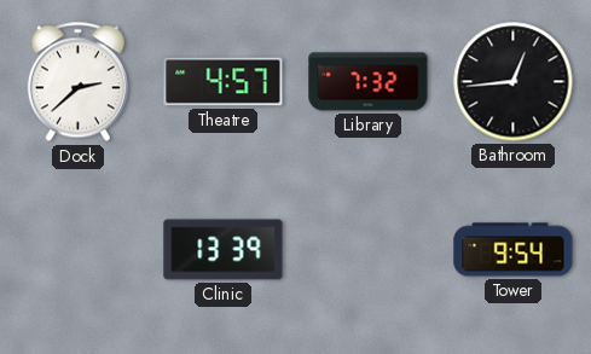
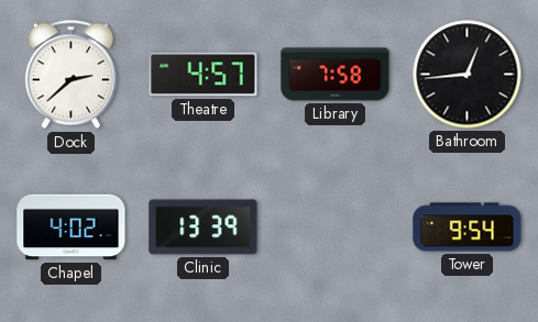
Library: 7:32 -> 7:58 (336, 75)
Chapel: none -> 4:02 (72, 227)
